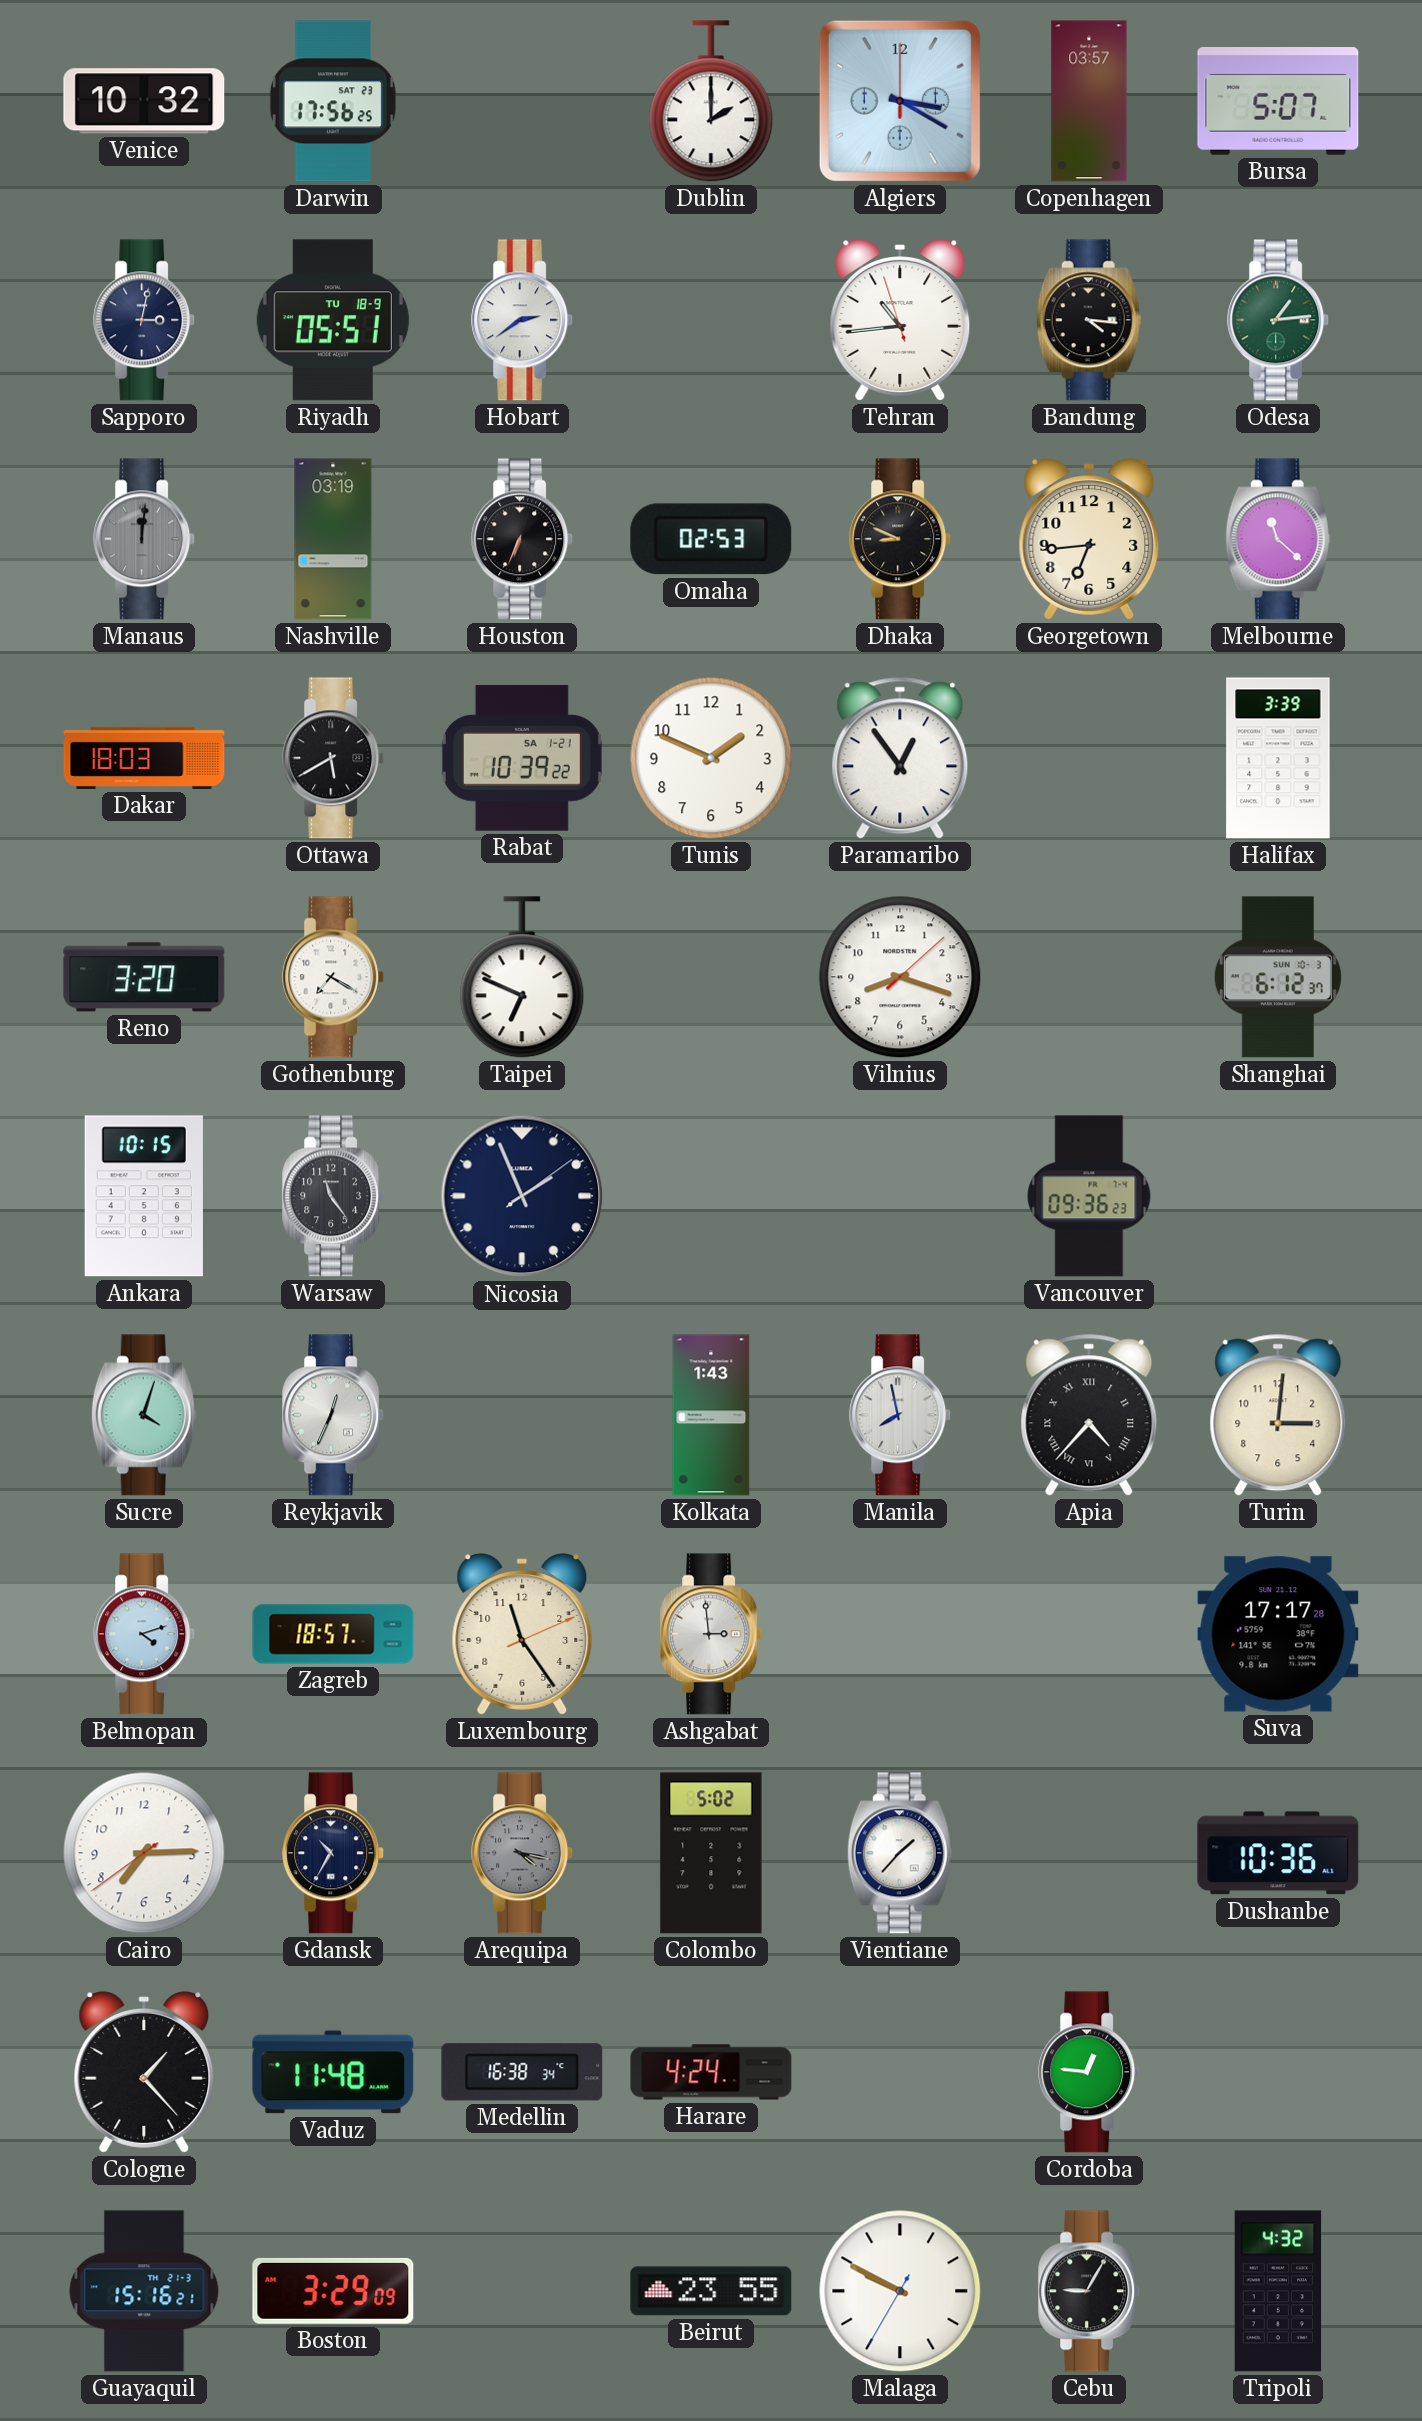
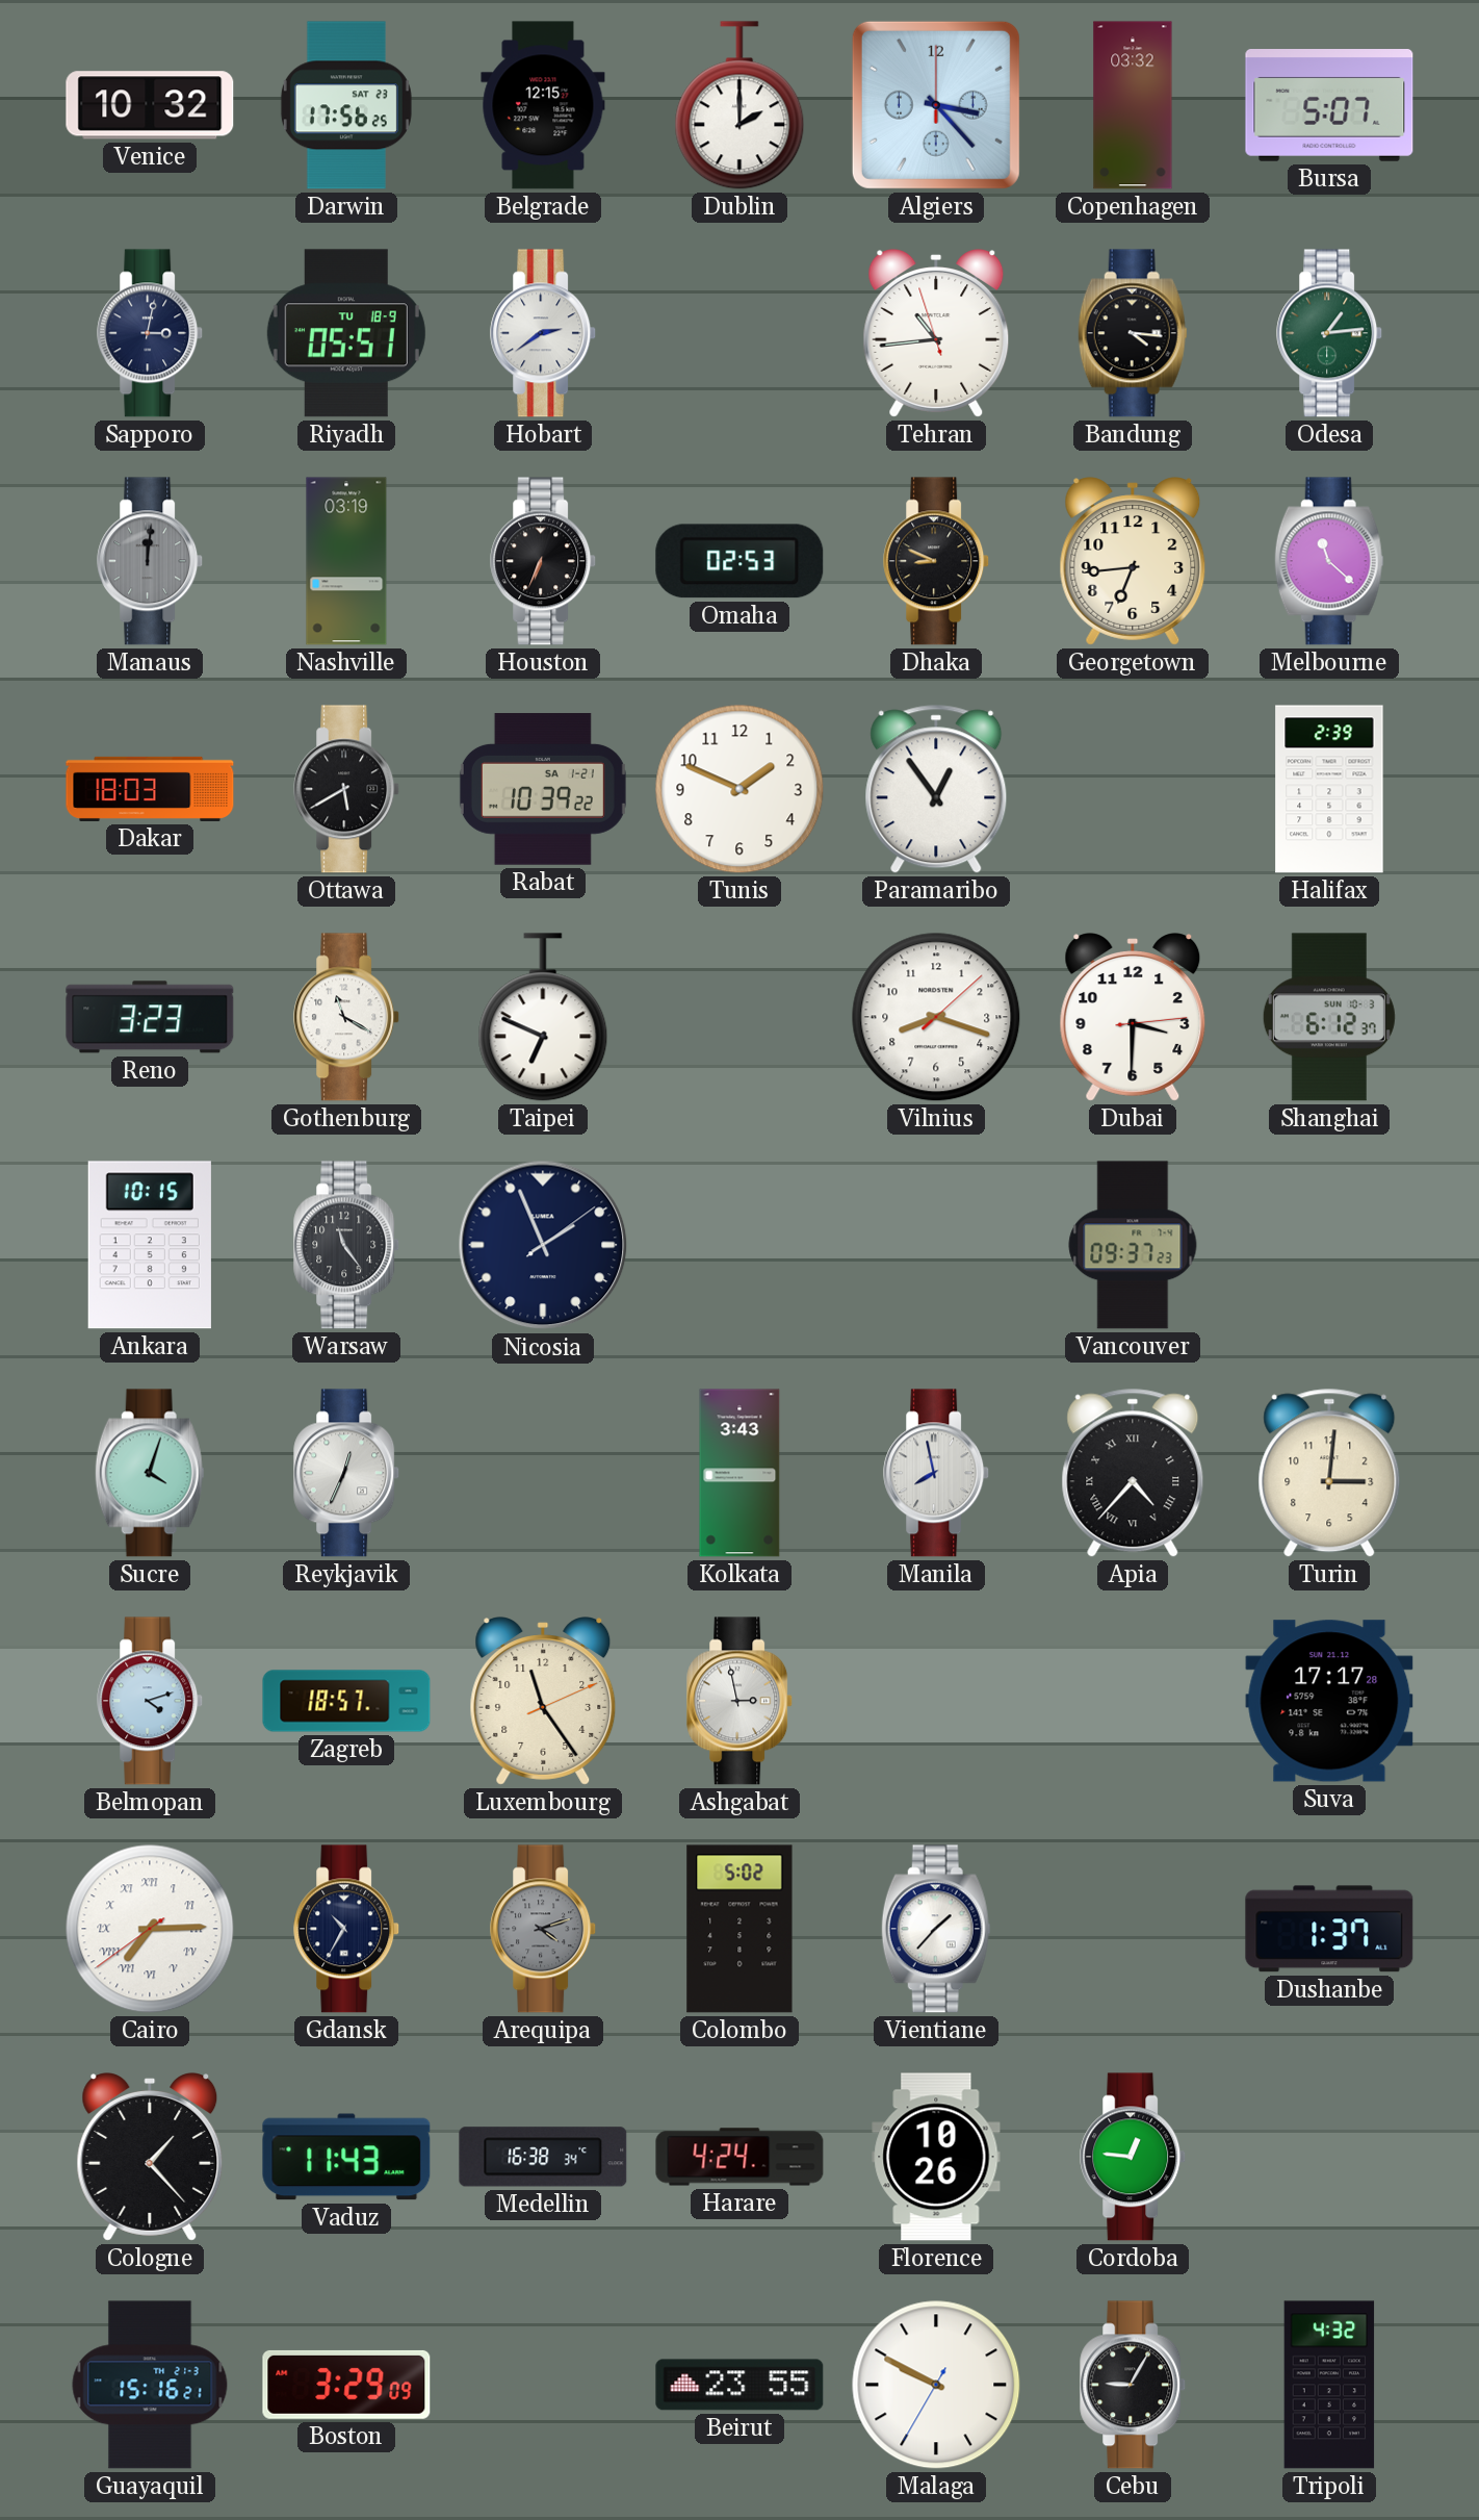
Belgrade: none -> 12:15 (543, 105)
Algiers: 3:20 -> 3:23 (936, 105)
Copenhagen: 03:57 -> 03:32 (1133, 105)
Halifax: 3:39 -> 2:39 (1329, 789)
Reno: 3:20 -> 3:23 (150, 1017)
Gothenburg: 7:20 -> 11:20 (347, 1017)
Dubai: none -> 3:30 (1133, 1017)
Vancouver: 09:36 -> 09:37 (1133, 1245)
Kolkata: 1:43 -> 3:43 (739, 1473)
Ashgabat: 2:59 -> 2:58 (741, 1701)
Cairo numerals: Arabic -> Roman (150, 1929)
Arequipa: 4:17 -> 4:12 (544, 1929)
Dushanbe: 10:36 -> 1:37 (1329, 1929)
Vaduz: 11:48 -> 11:43 (346, 2157)
Florence: none -> 10:26 (936, 2157)
